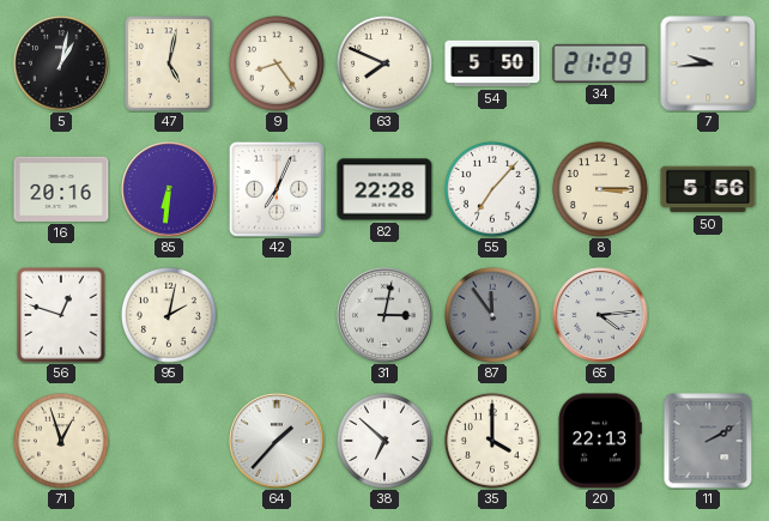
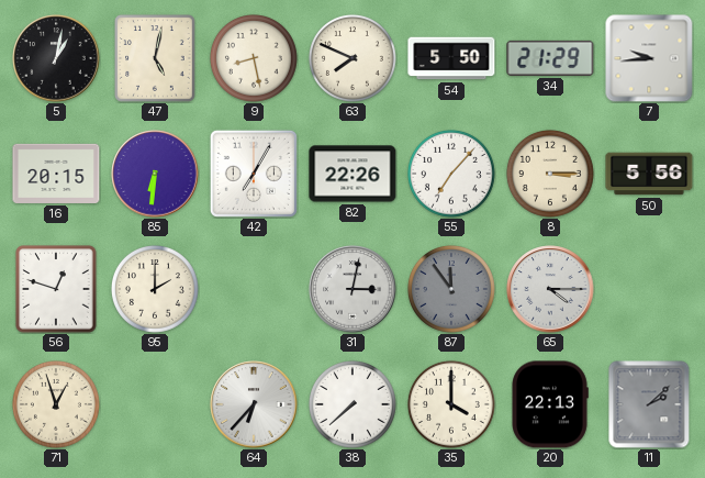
9: 8:24 -> 8:28 (254, 58)
16: 20:16 -> 20:15 (56, 174)
42: 7:04 -> 7:05 (254, 174)
82: 22:28 -> 22:26 (352, 174)
95: 2:02 -> 2:00 (155, 289)
65: 4:14 -> 4:15 (550, 289)
64: 1:37 -> 6:37 (254, 404)
38: 6:52 -> 7:38 (352, 404)
11: 2:10 -> 2:08 (649, 404)
